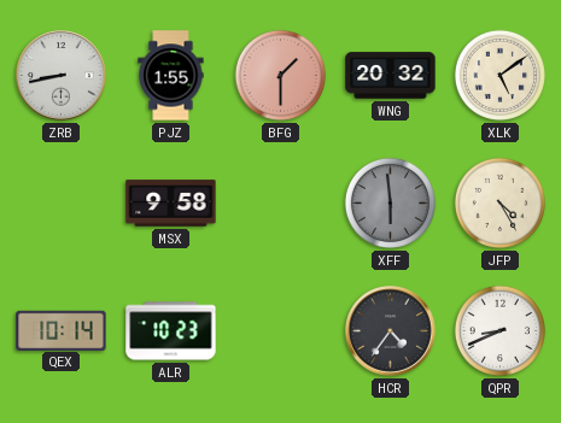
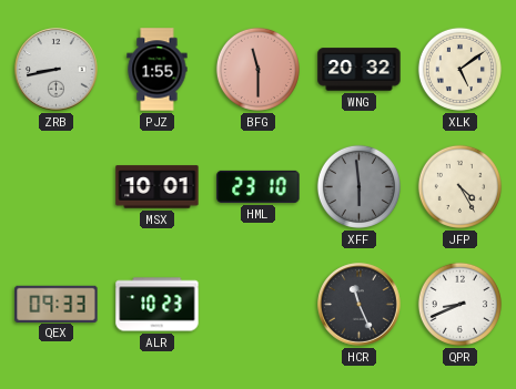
BFG: 1:30 -> 11:30 (257, 69)
MSX: 9:58 -> 10:01 (158, 187)
HML: none -> 23:10 (259, 186)
QEX: 10:14 -> 09:33 (57, 304)
HCR: 4:36 -> 11:26 (360, 305)
